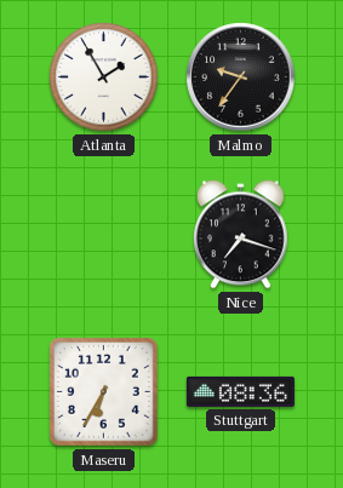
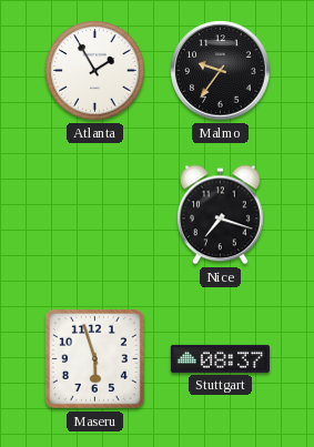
Maseru: 6:35 -> 5:57 (94, 358)
Stuttgart: 08:36 -> 08:37 (220, 358)
